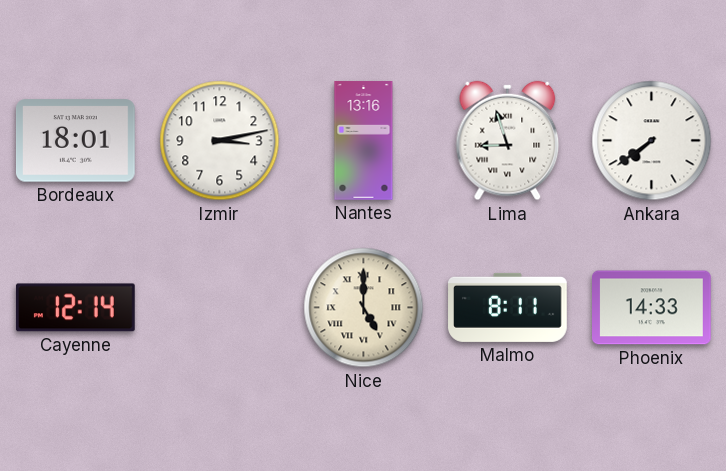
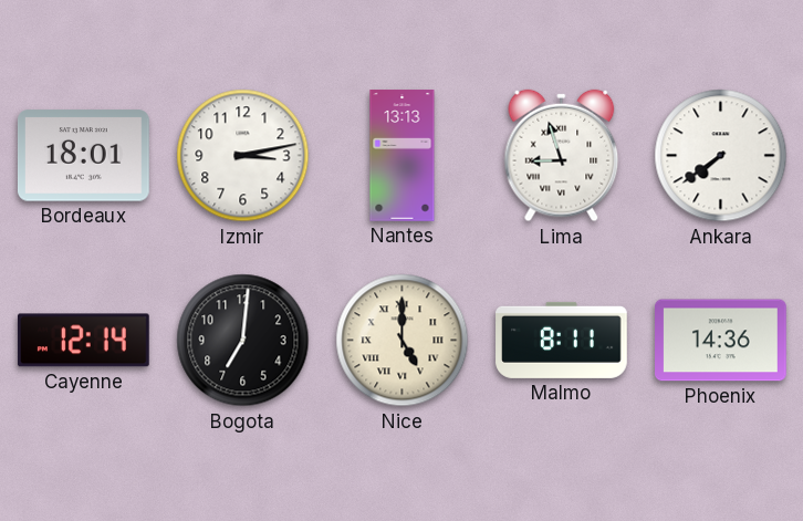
Nantes: 13:16 -> 13:13 (403, 156)
Bogota: none -> 7:01 (243, 341)
Phoenix: 14:33 -> 14:36 (721, 341)
